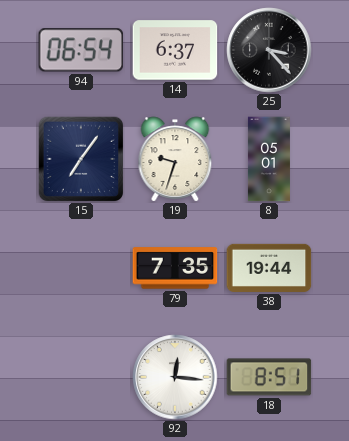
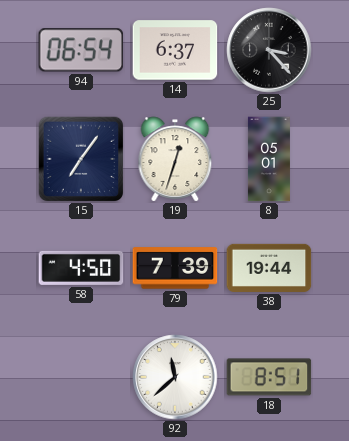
19: 9:33 -> 12:33 (175, 159)
58: none -> 4:50 (81, 268)
79: 7:35 -> 7:39 (175, 268)
92: 12:16 -> 11:38 (175, 377)
